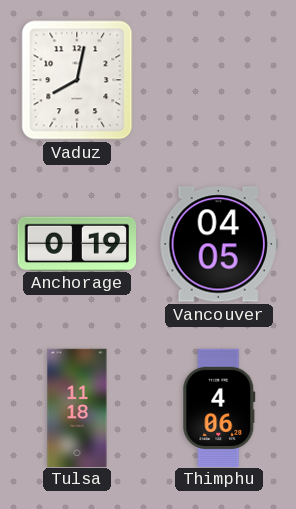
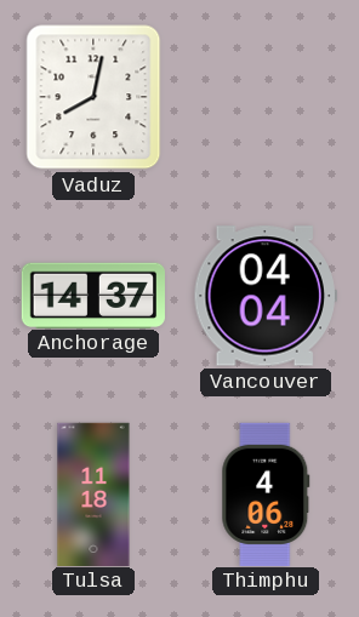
Anchorage: 0:19 -> 14:37 (93, 295)
Vancouver: 04:05 -> 04:04 (266, 296)
